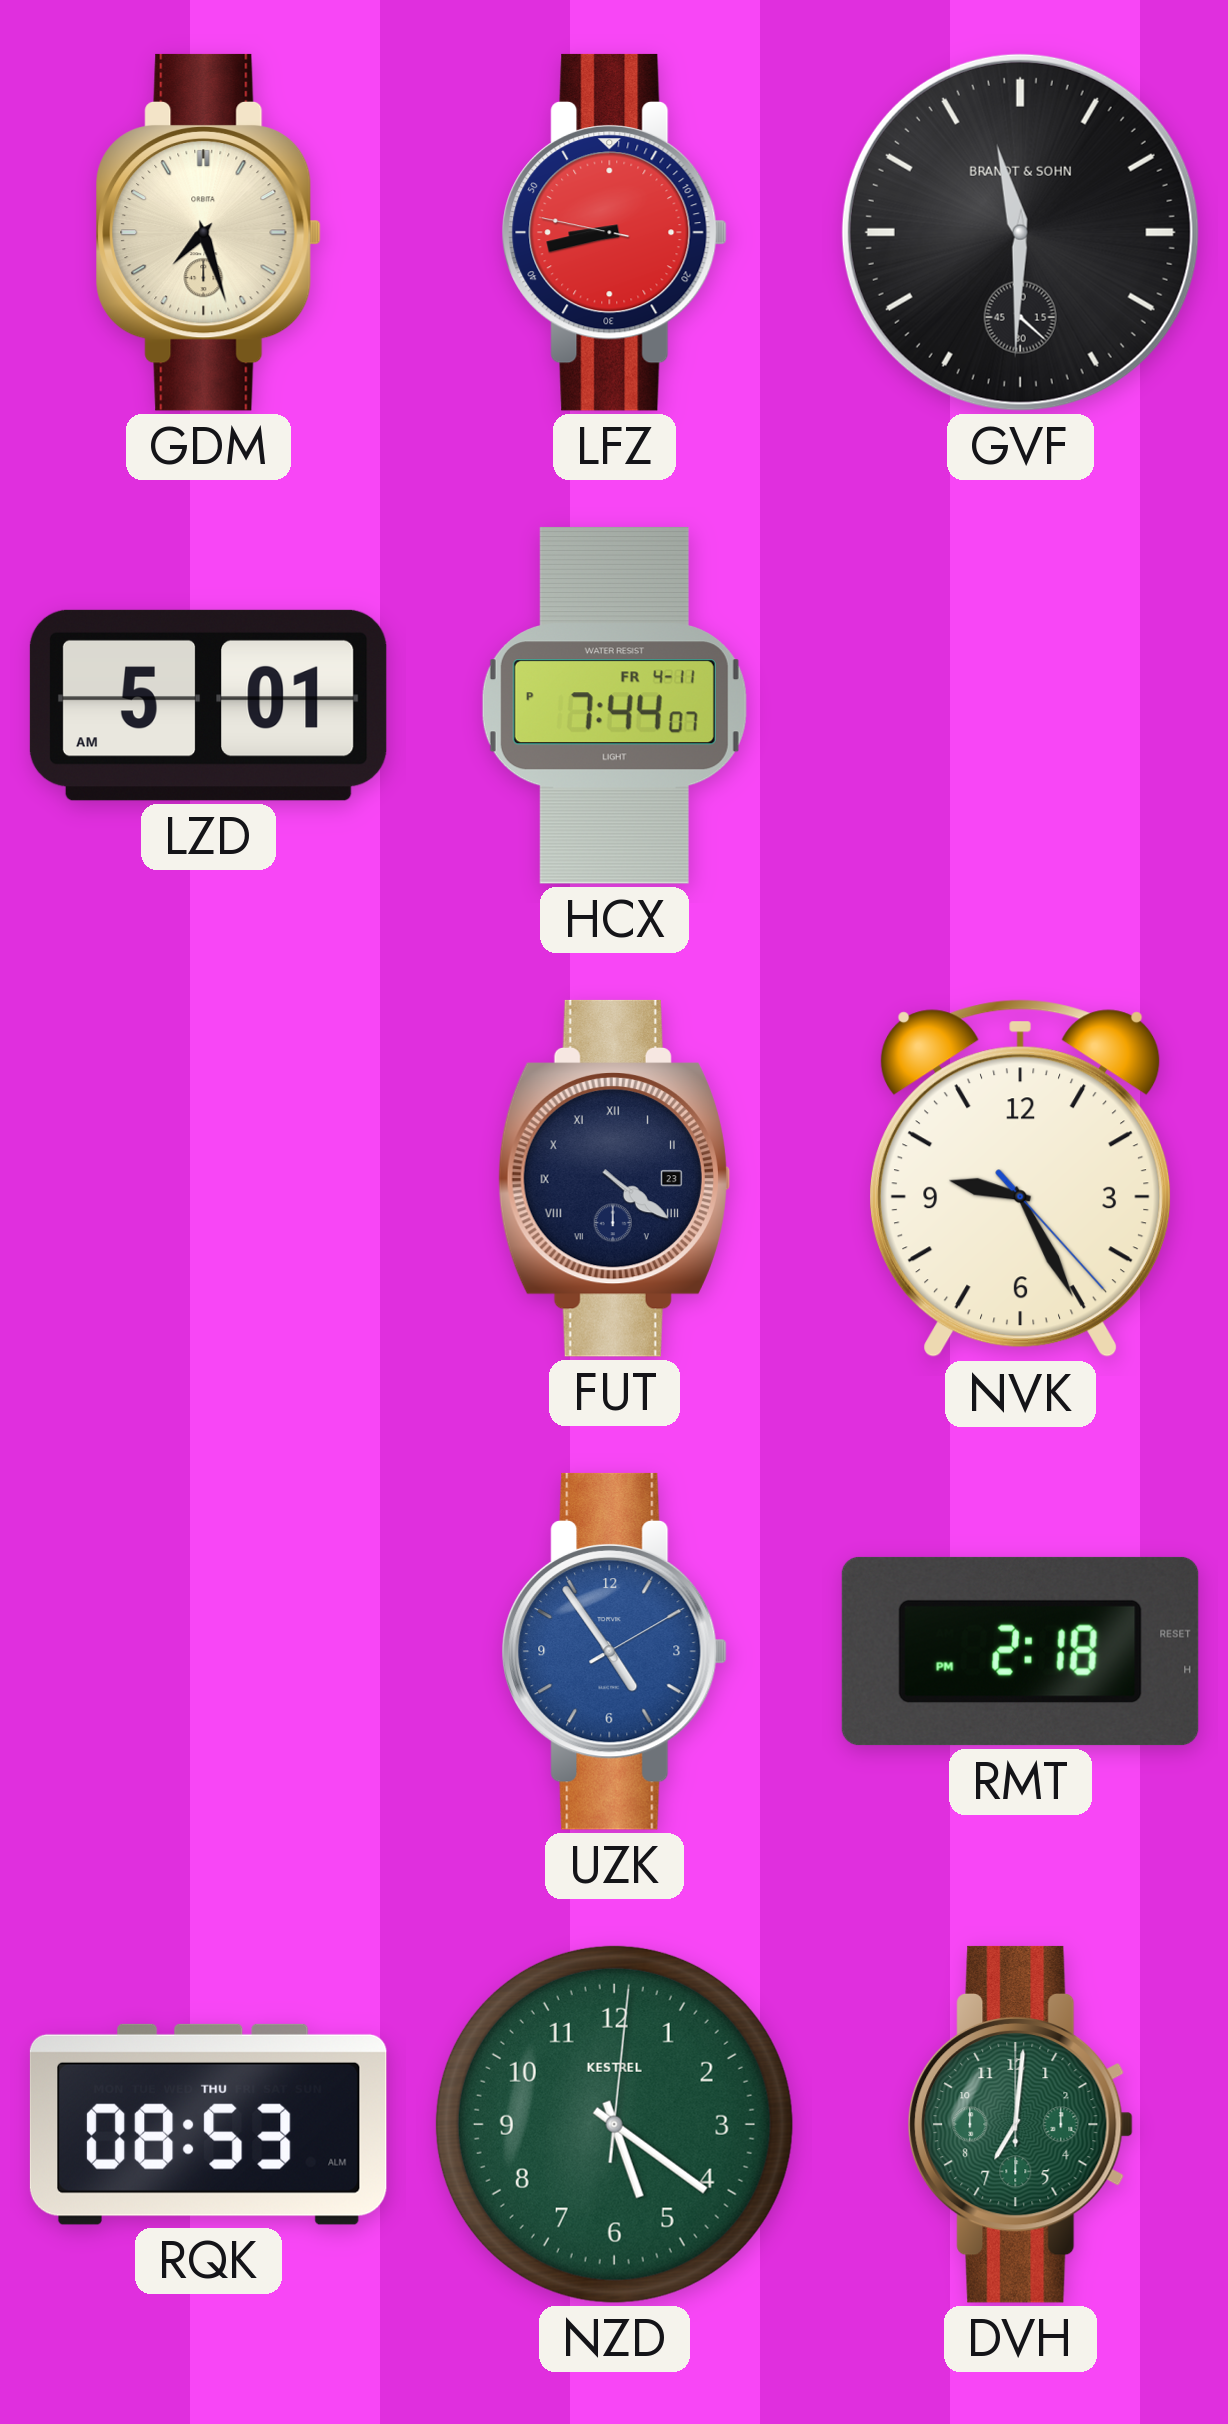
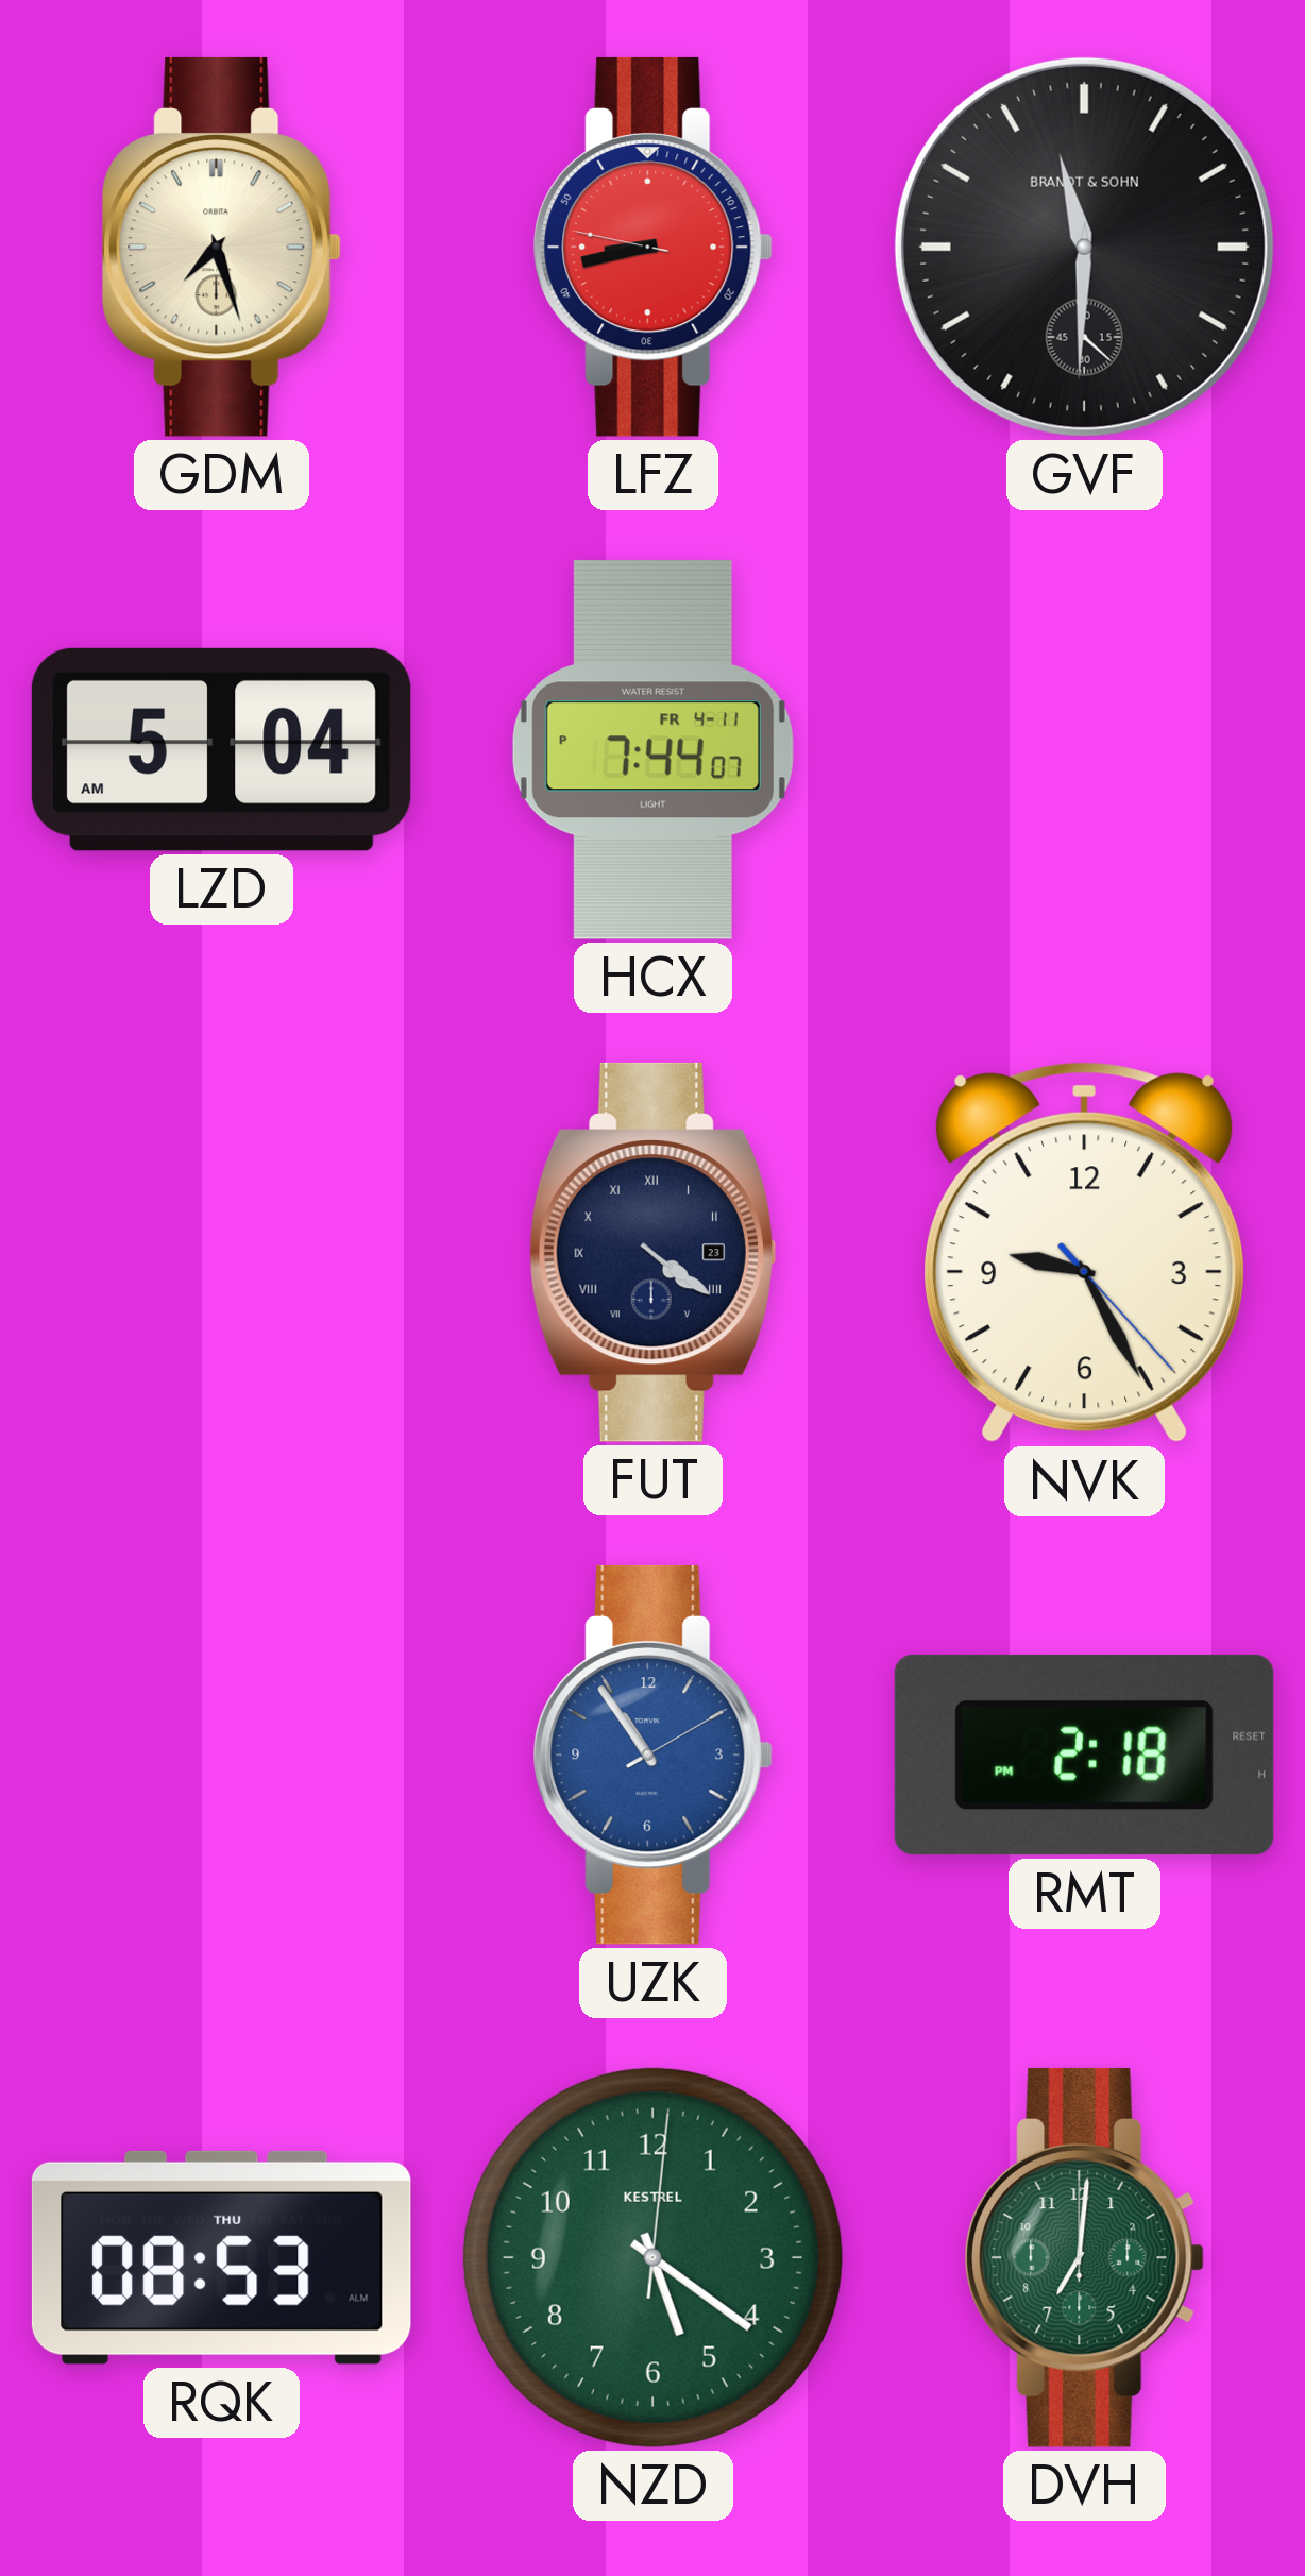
LZD: 5:01 -> 5:04 (221, 749)
UZK: 4:54 -> 10:54 (652, 1755)
